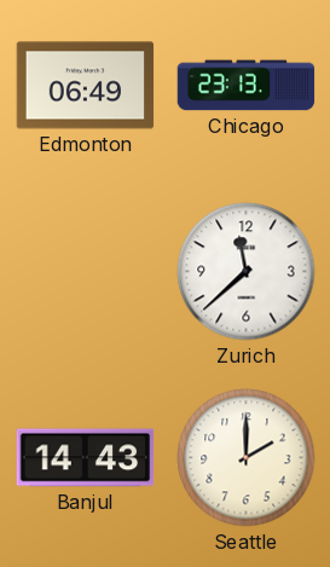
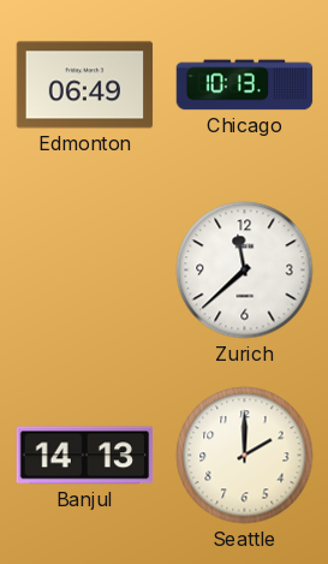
Chicago: 23:13 -> 10:13 (245, 85)
Banjul: 14:43 -> 14:13 (85, 456)
